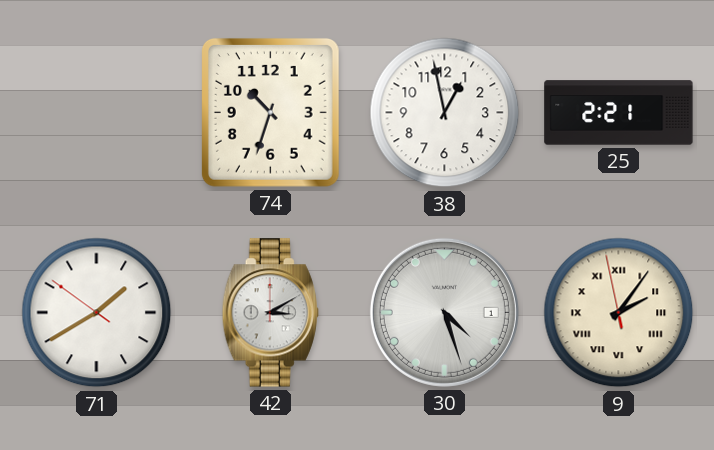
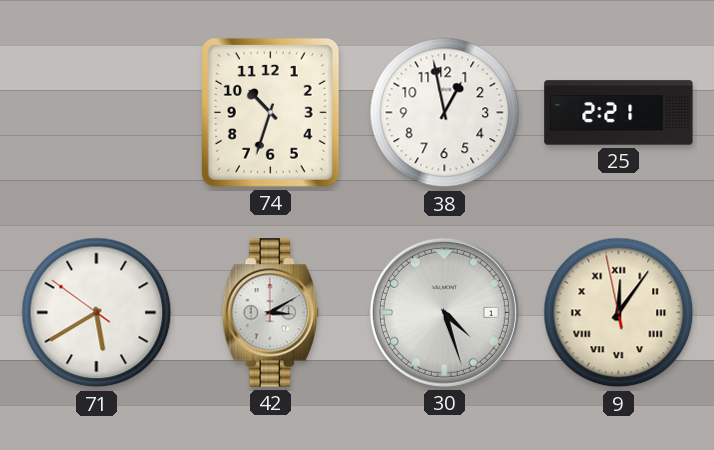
71: 1:39 -> 5:39 (97, 313)
9: 2:05 -> 12:05 (619, 313)
